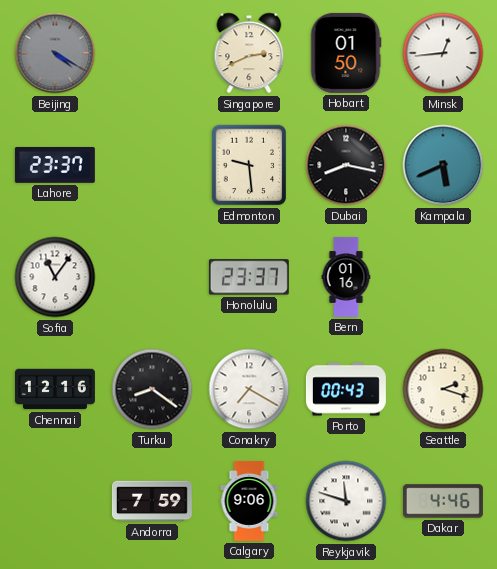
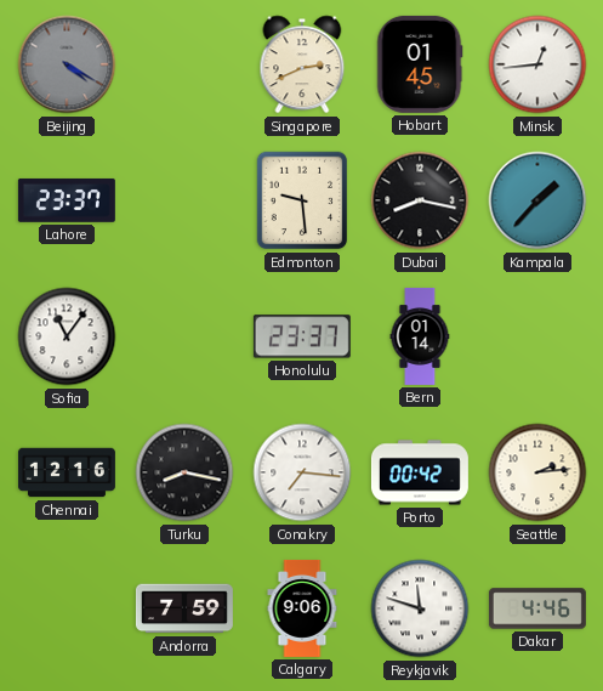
Hobart: 01:50 -> 01:45 (420, 64)
Kampala: 5:41 -> 1:37 (537, 200)
Bern: 01:16 -> 01:14 (420, 336)
Turku: 8:21 -> 8:17 (184, 472)
Conakry: 7:20 -> 7:16 (302, 472)
Porto: 00:43 -> 00:42 (420, 472)
Seattle: 2:18 -> 2:14 (537, 472)
